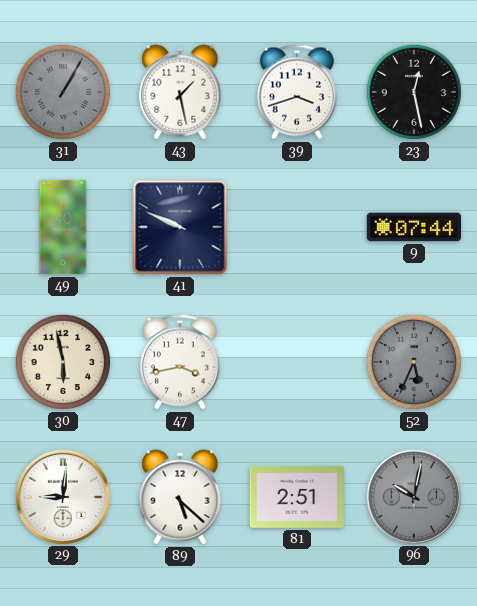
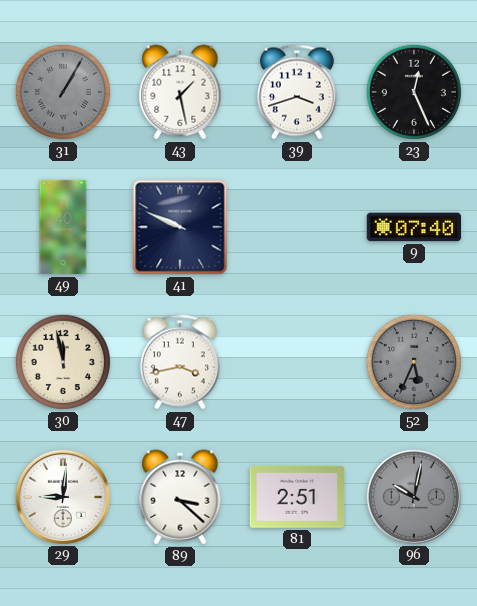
23: 12:28 -> 12:26 (414, 92)
9: 07:44 -> 07:40 (413, 227)
30: 5:58 -> 11:58 (63, 362)
89: 5:22 -> 3:22 (180, 497)
